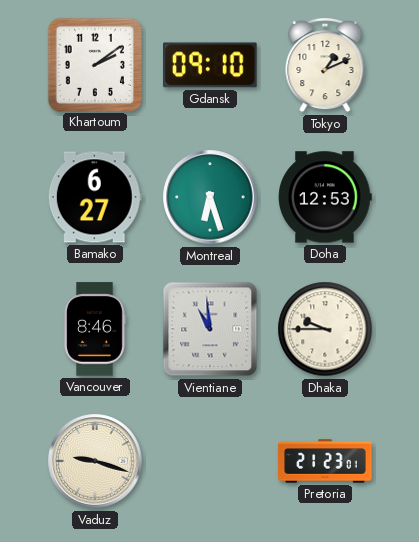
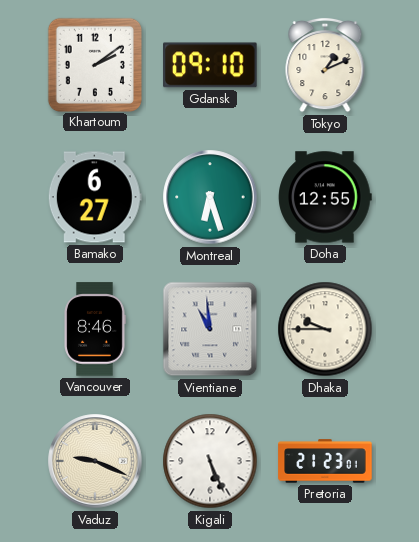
Doha: 12:53 -> 12:55 (325, 197)
Vaduz: 9:18 -> 9:19 (95, 461)
Kigali: none -> 5:26 (210, 461)
